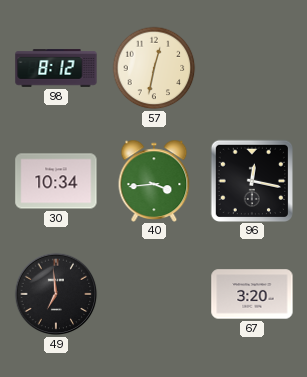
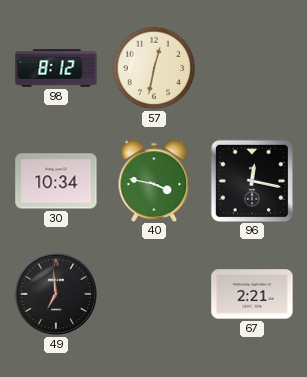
40: 3:44 -> 3:47 (154, 180)
67: 3:20 -> 2:21 (252, 294)
